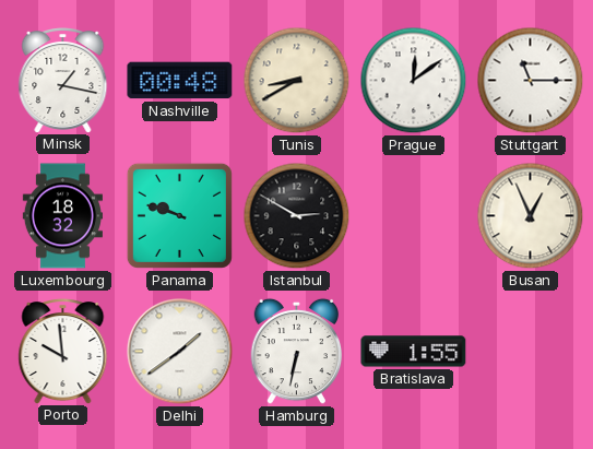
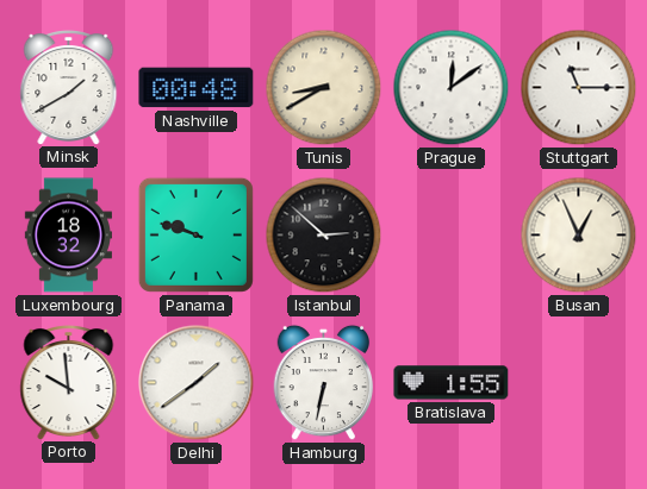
Minsk: 1:17 -> 1:40 (69, 88)
Istanbul: 2:50 -> 2:52 (324, 236)
